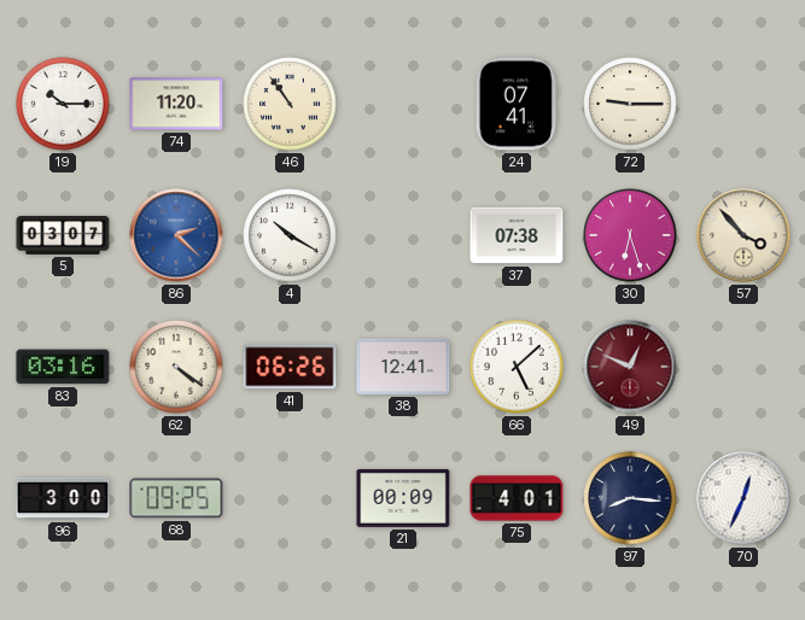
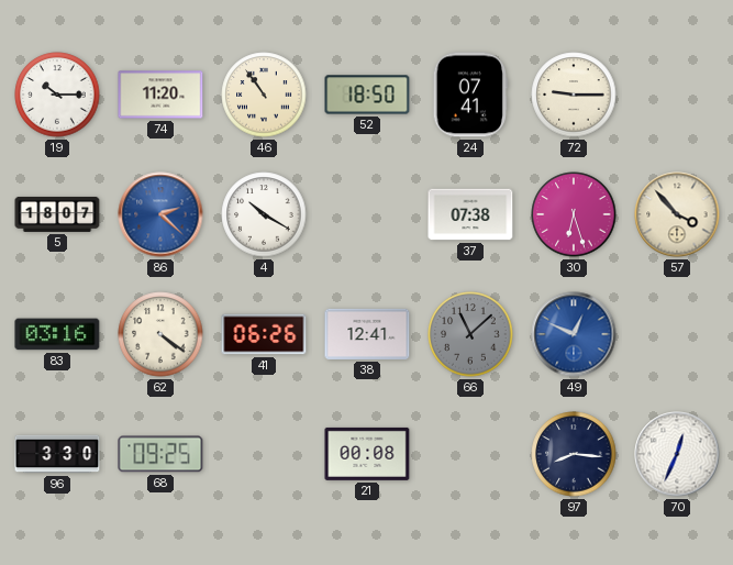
52: none -> 18:50 (367, 95)
5: 03:07 -> 18:07 (57, 214)
66: 5:08 -> 11:08 (470, 334)
66 dial: white -> grey (470, 334)
49 dial: burgundy -> blue (574, 334)
96: 3:00 -> 3:30 (57, 454)
21: 00:09 -> 00:08 (367, 454)
75: 4:01 -> none (517, 498)
